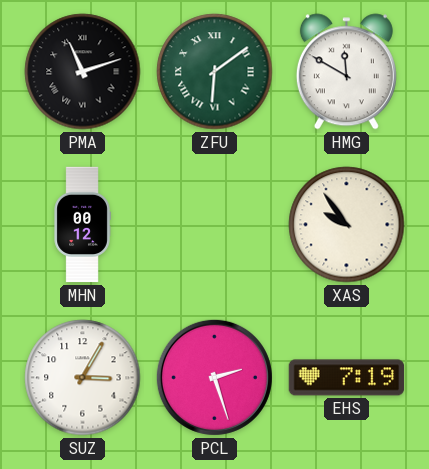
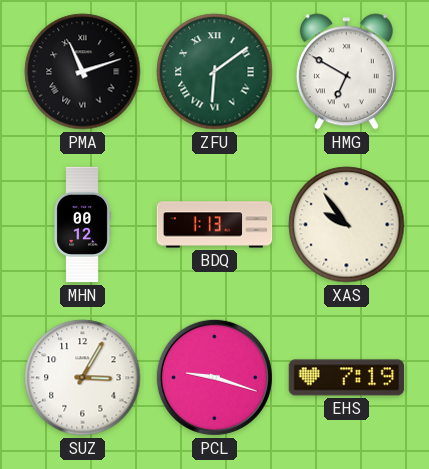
HMG: 11:50 -> 6:50 (346, 72)
BDQ: none -> 1:13 (215, 225)
PCL: 2:27 -> 9:18 (214, 377)
